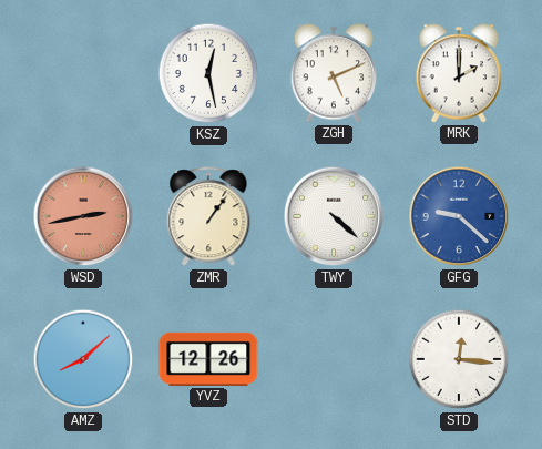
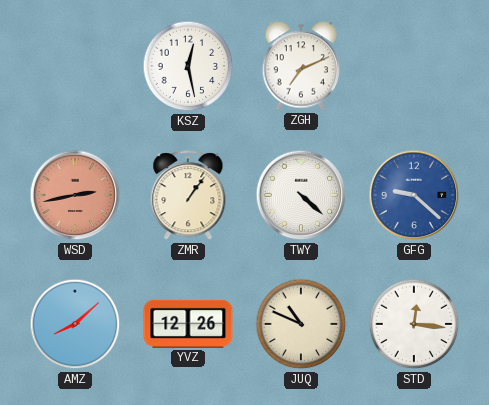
ZGH: 5:11 -> 7:11 (300, 66)
MRK: 2:00 -> none (458, 73)
JUQ: none -> 10:49 (301, 324)
